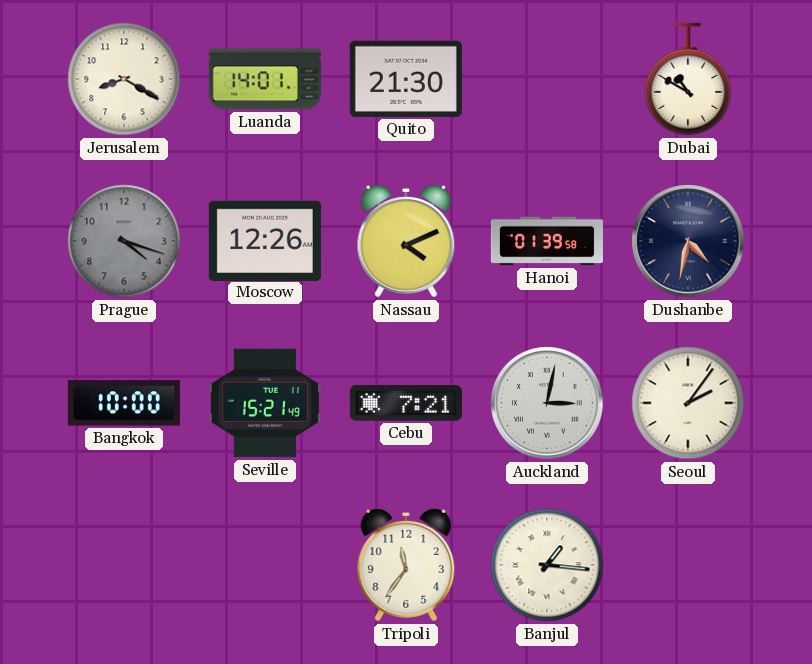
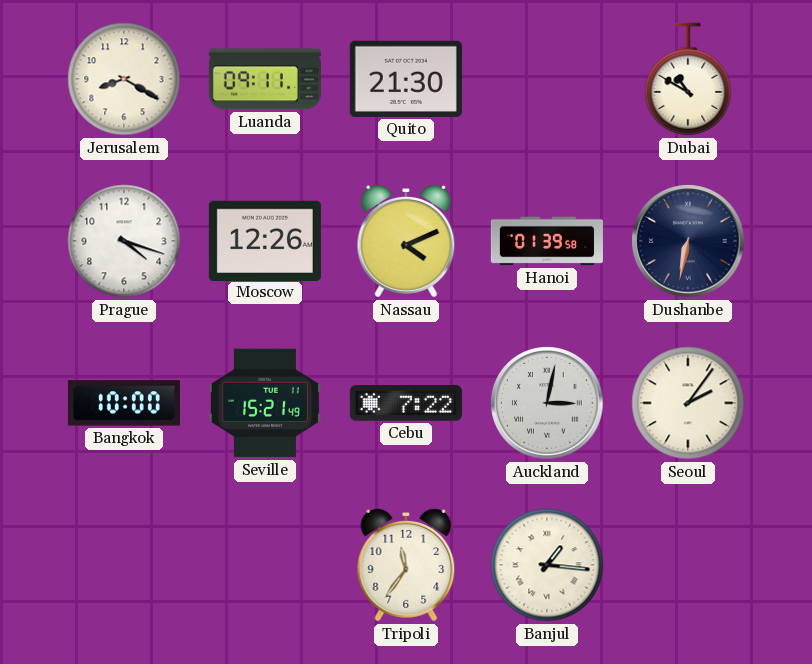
Luanda: 14:01 -> 09:11 (265, 79)
Prague dial: grey -> white (124, 241)
Dushanbe: 4:32 -> 6:32 (688, 241)
Cebu: 7:21 -> 7:22 (406, 403)
